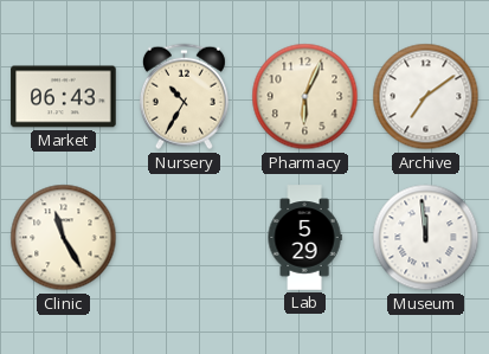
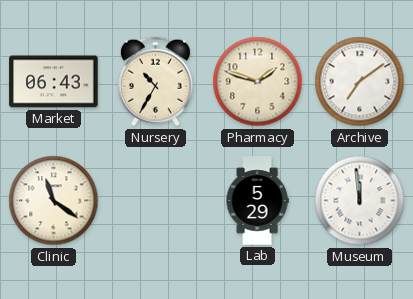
Pharmacy: 6:04 -> 1:48 (258, 82)
Clinic: 11:25 -> 11:21 (54, 201)
